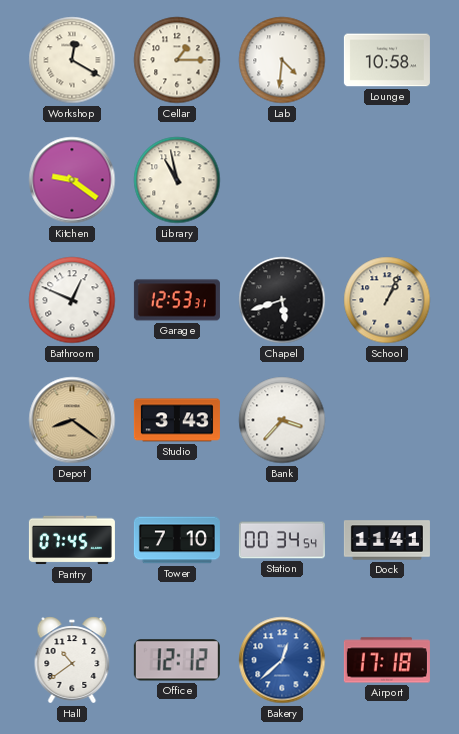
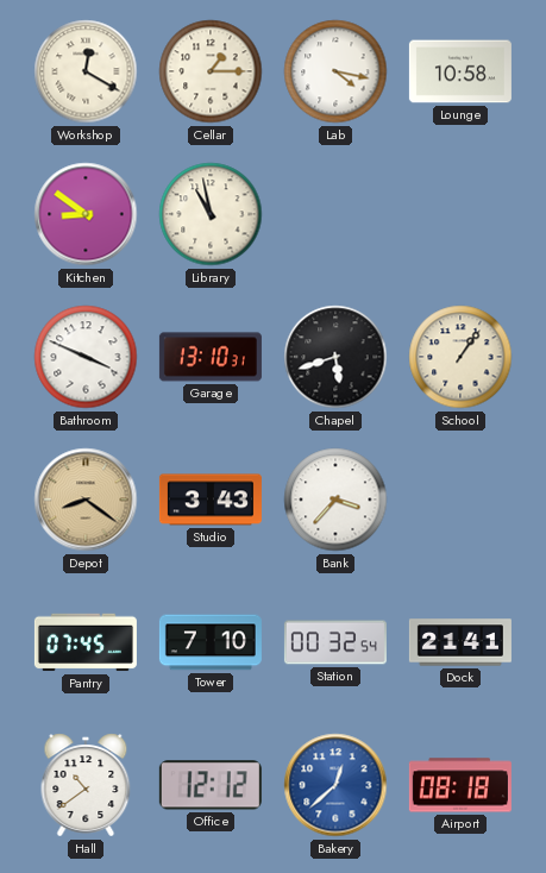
Lab: 4:31 -> 4:17 (335, 71)
Kitchen: 9:21 -> 8:51 (86, 214)
Bathroom: 12:49 -> 3:49 (86, 357)
Garage: 12:53 -> 13:10 (211, 357)
School: 1:04 -> 1:06 (460, 357)
Station: 00:34 -> 00:32 (335, 642)
Dock: 11:41 -> 21:41 (460, 642)
Airport: 17:18 -> 08:18 (460, 785)
